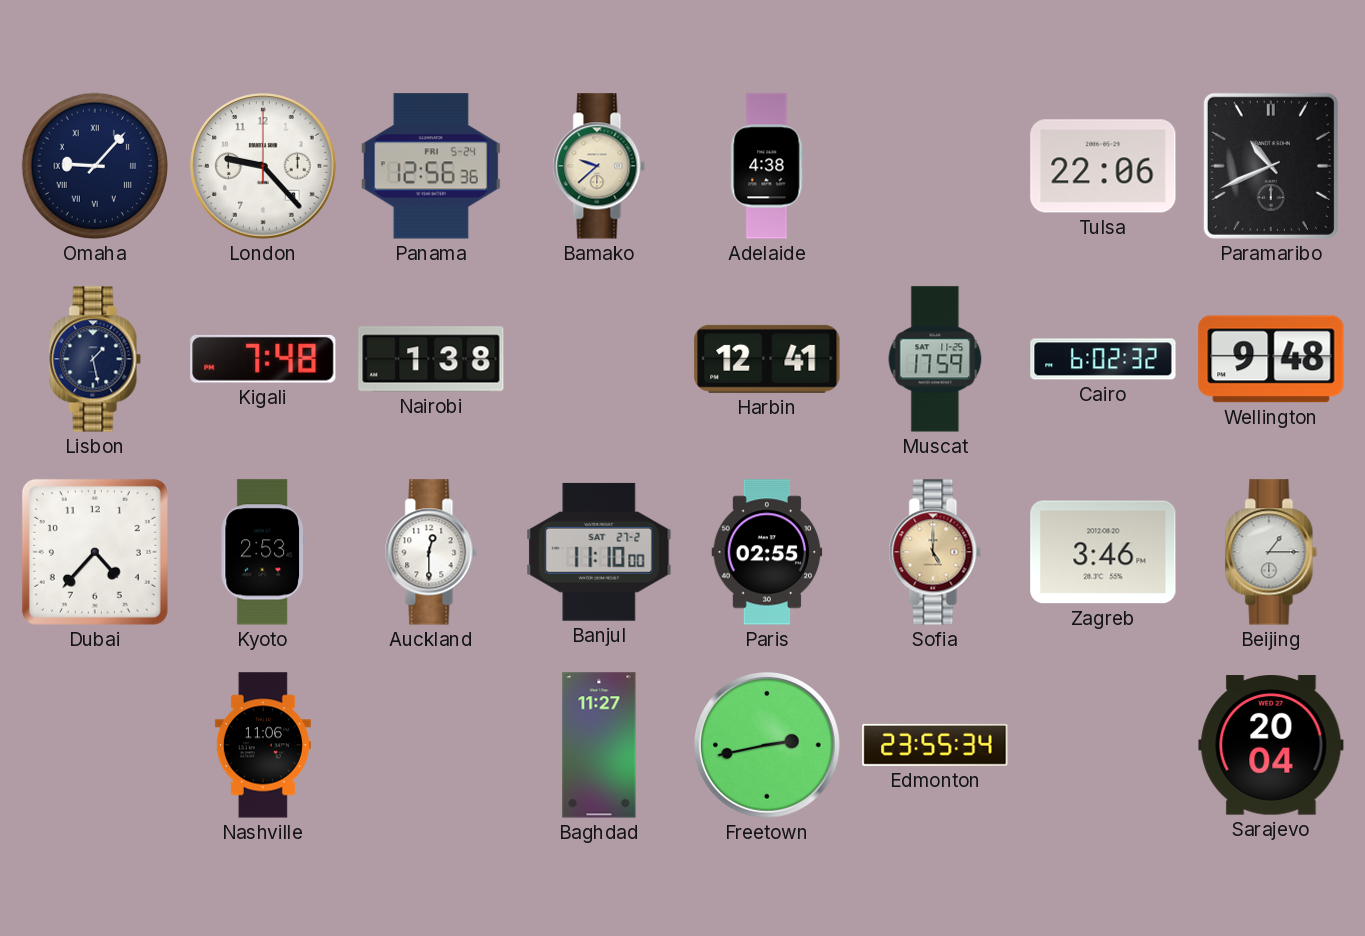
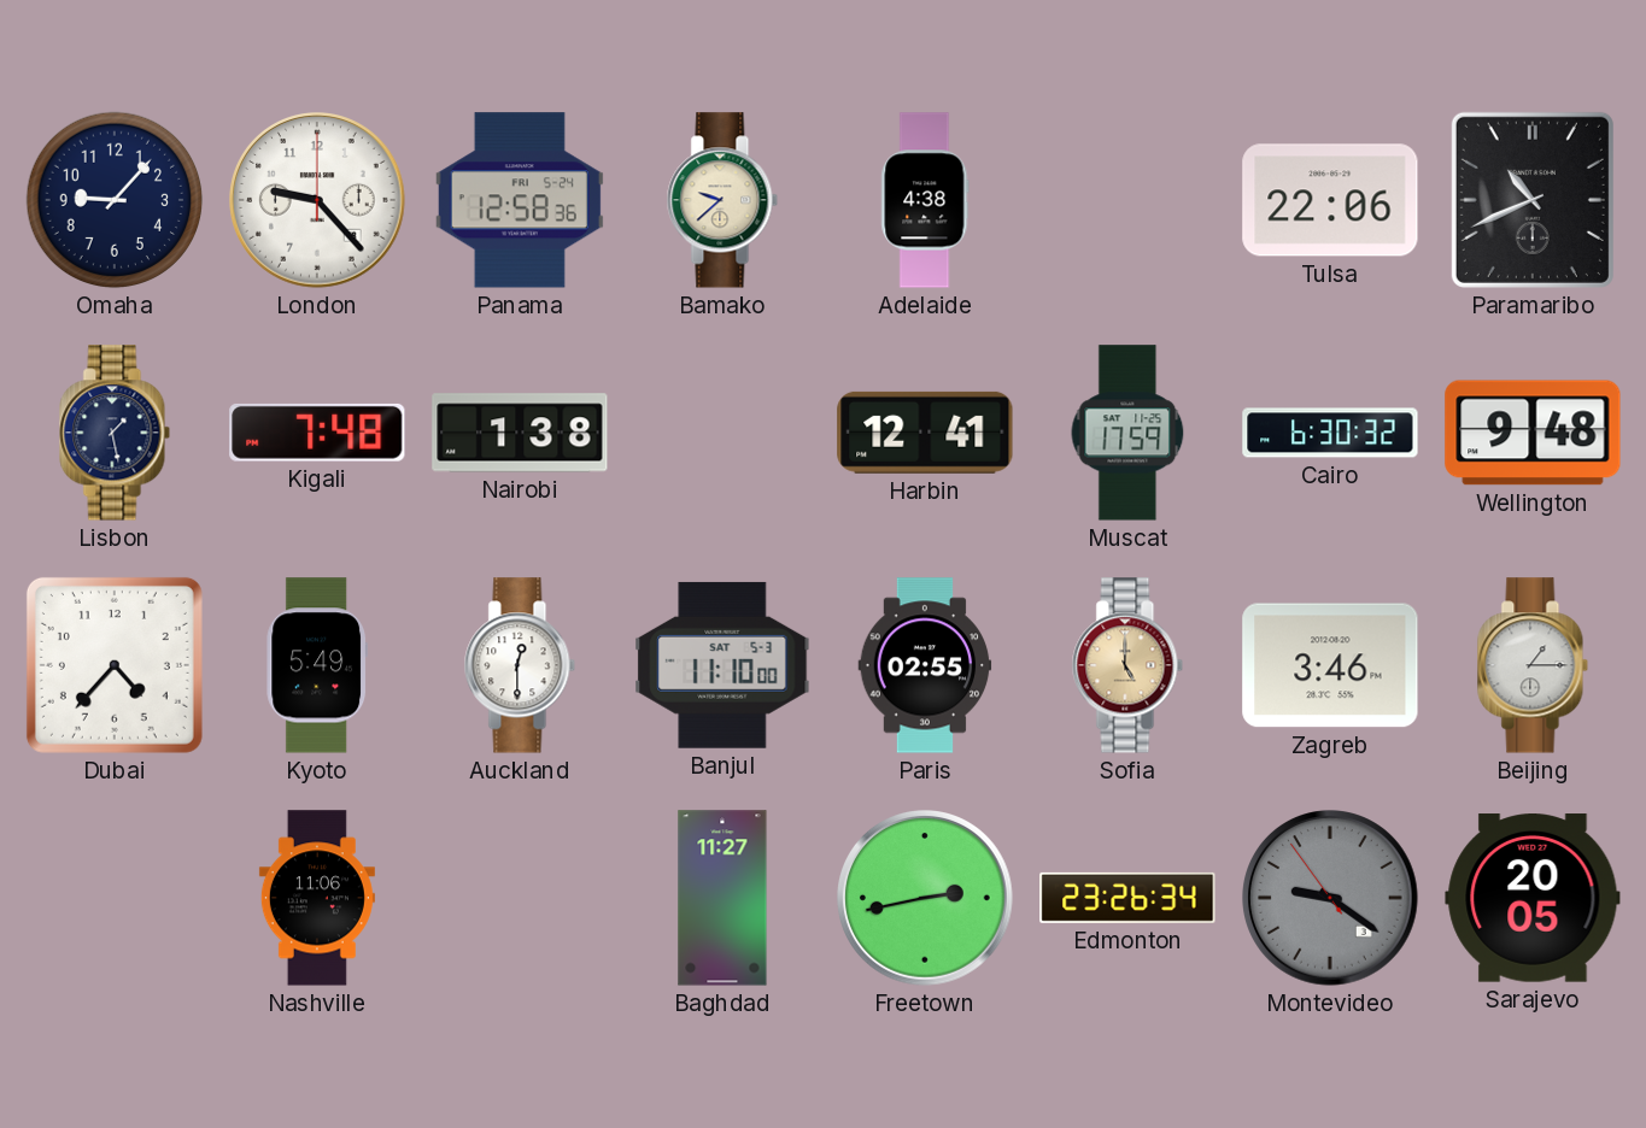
Omaha numerals: Roman -> Arabic (115, 200)
Panama: 12:56 -> 12:58 (520, 200)
Cairo: 6:02 -> 6:30 (1330, 433)
Kyoto: 2:53 -> 5:49 (317, 665)
Banjul date: SAT 27-2 -> SAT 5-3 (722, 665)
Edmonton: 23:55 -> 23:26 (1127, 898)
Montevideo: none -> 9:20 (1330, 898)
Sarajevo: 20:04 -> 20:05 (1533, 898)
